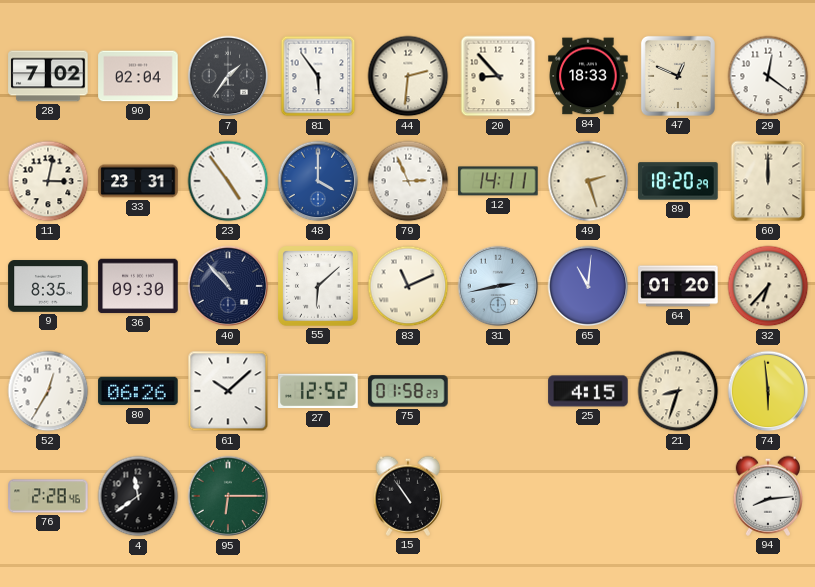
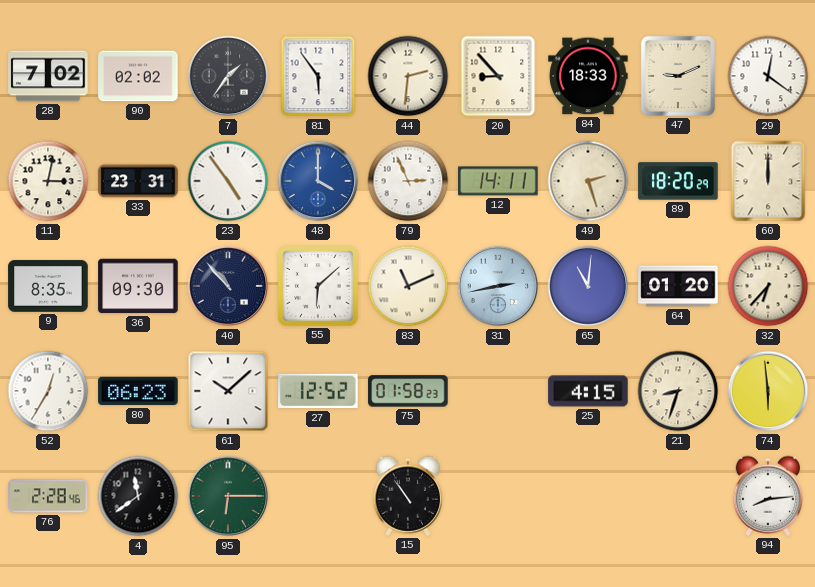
90: 02:04 -> 02:02 (138, 76)
47: 12:49 -> 9:11 (678, 76)
80: 06:26 -> 06:23 (138, 391)
